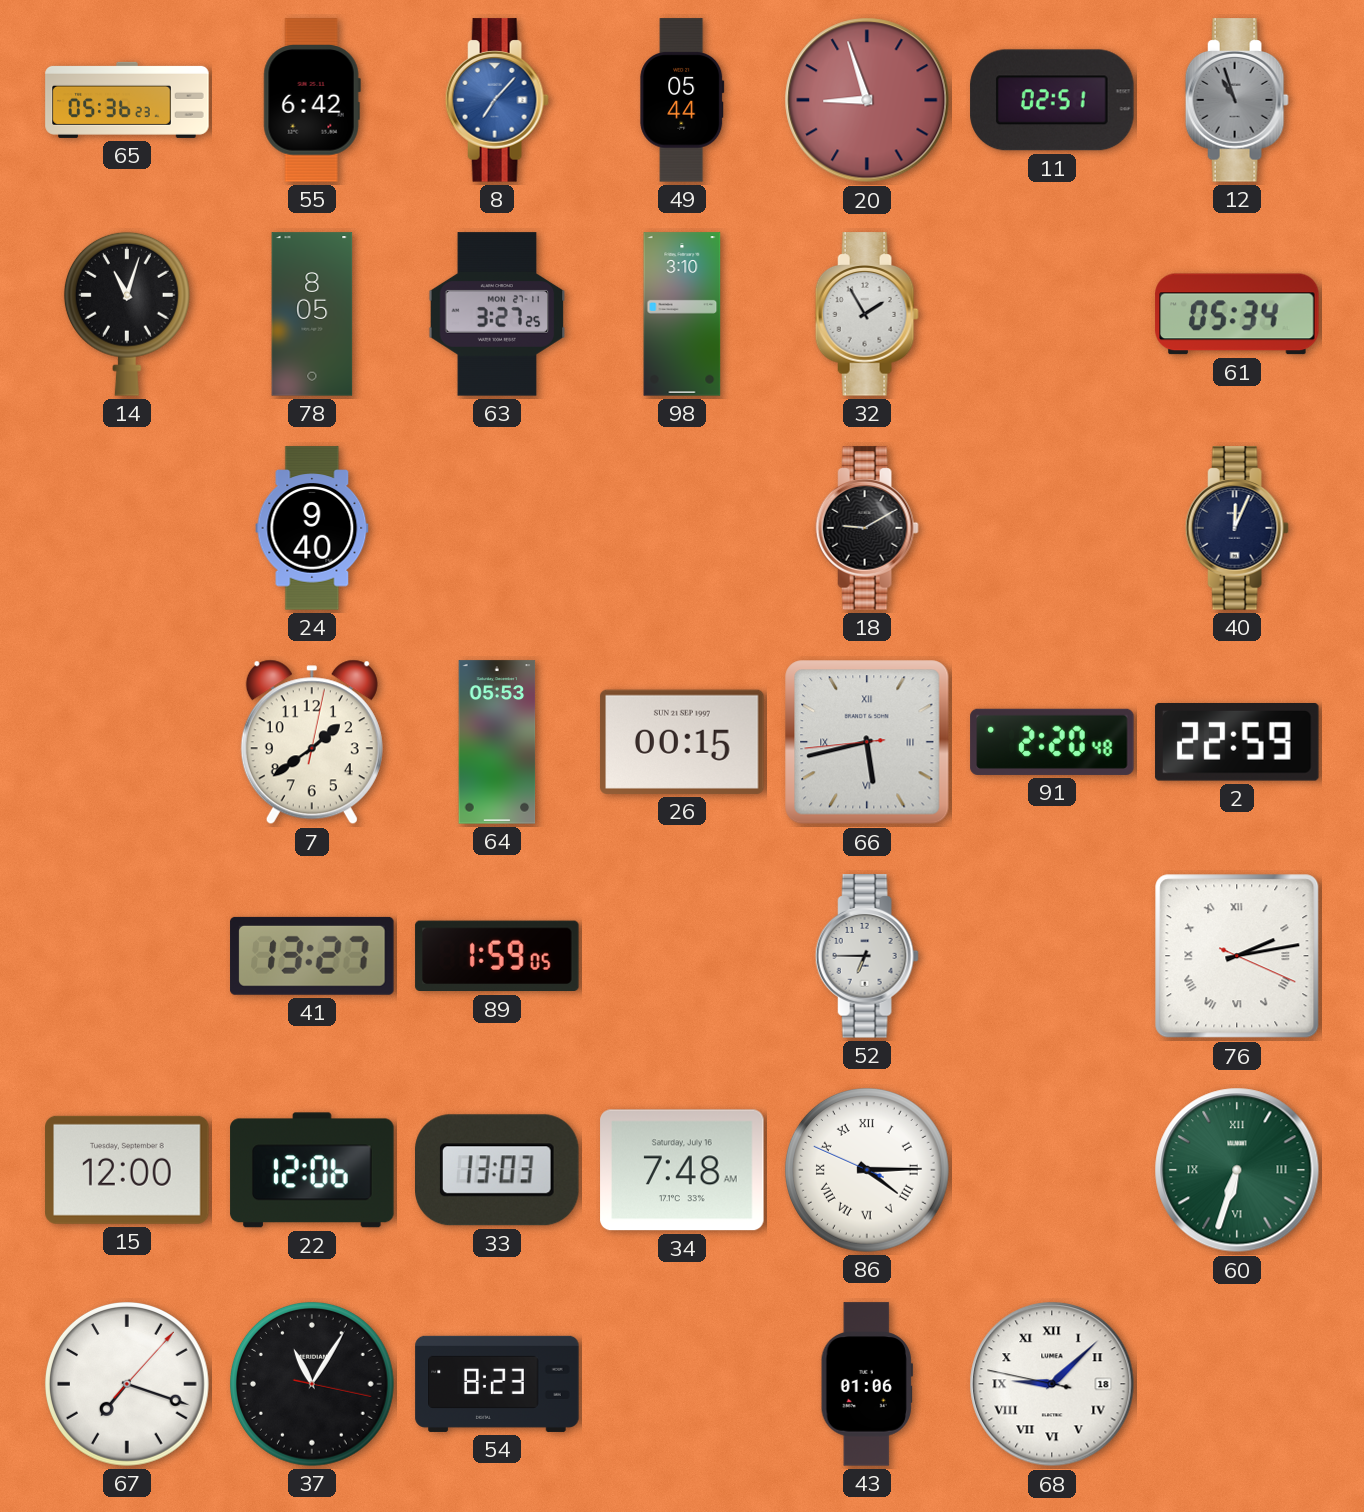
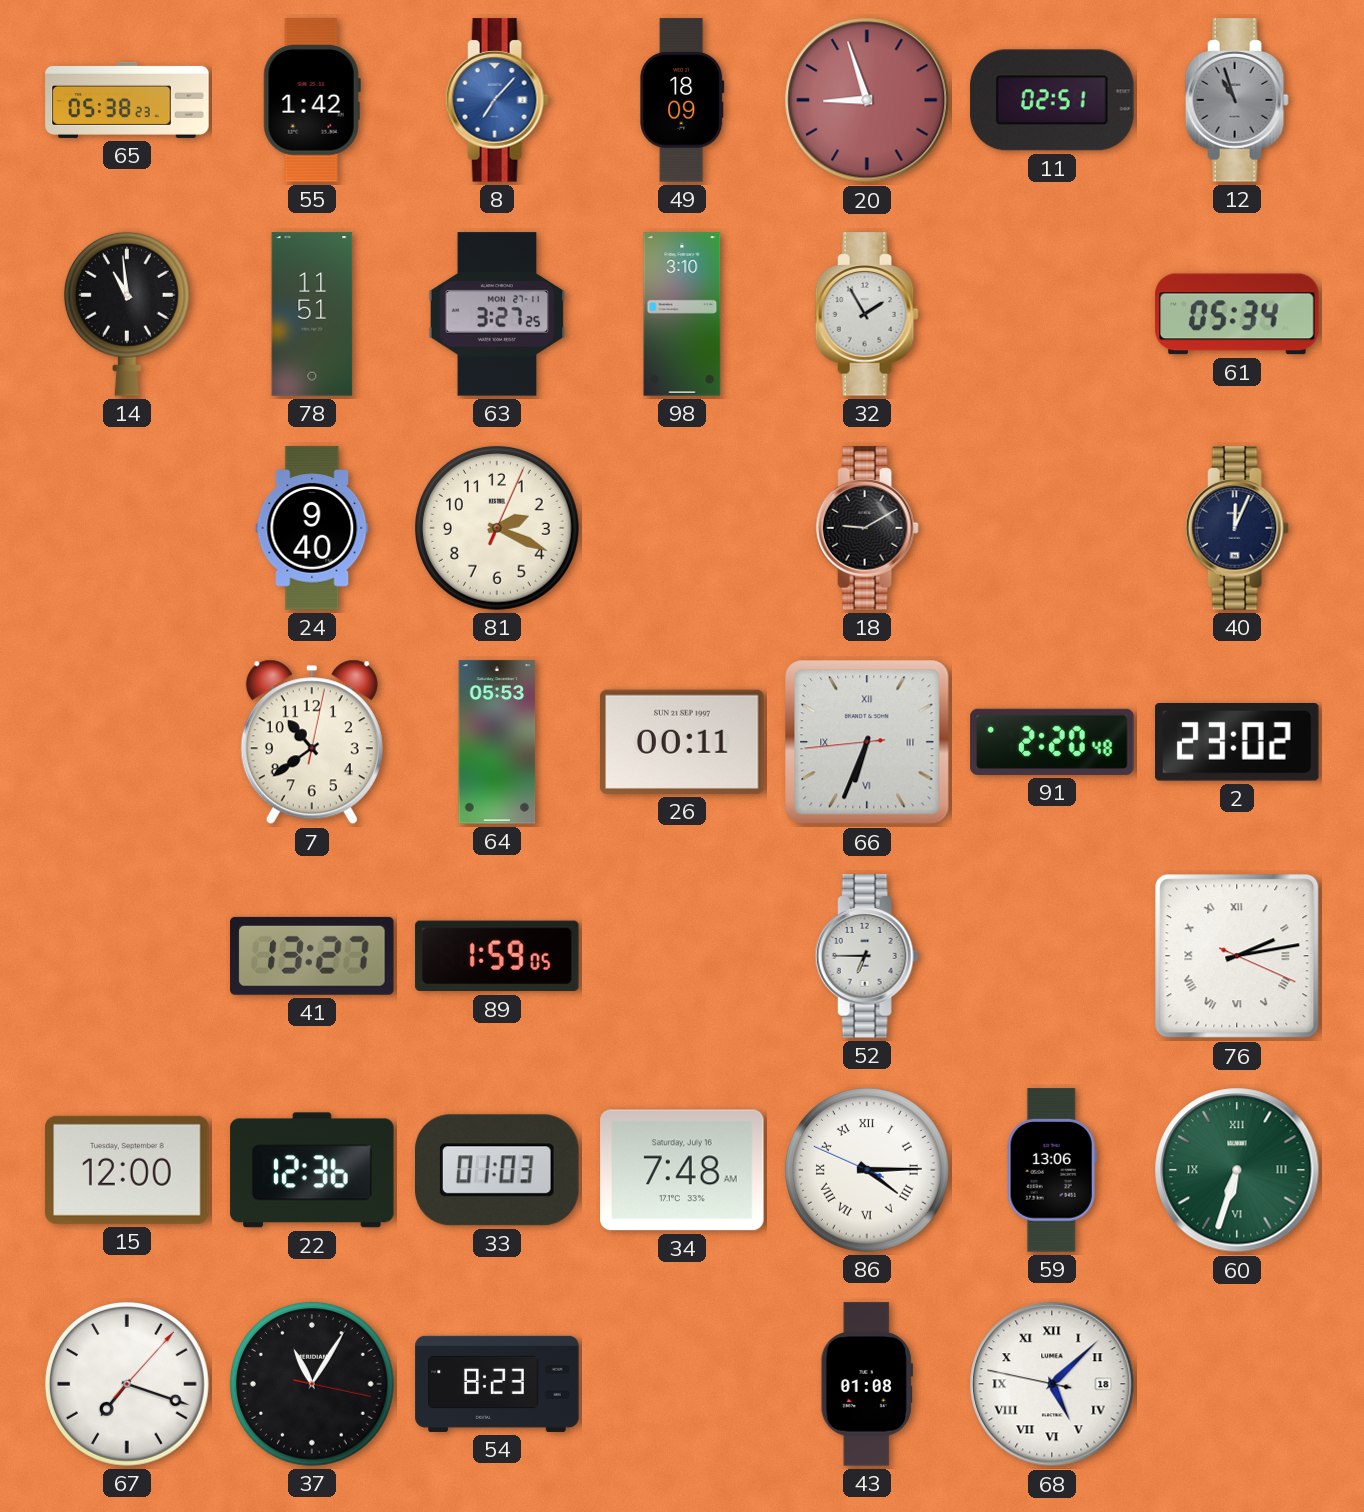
65: 05:36 -> 05:38 (127, 100)
55: 6:42 -> 1:42 (312, 100)
49: 05:44 -> 18:09 (682, 100)
14: 11:03 -> 10:59 (127, 314)
78: 8:05 -> 11:51 (312, 314)
81: none -> 2:19 (497, 528)
7: 1:39 -> 10:39 (312, 742)
26: 00:15 -> 00:11 (682, 742)
66: 5:42 -> 6:33 (867, 742)
2: 22:59 -> 23:02 (1237, 743)
22: 12:06 -> 12:36 (312, 1170)
33: 13:03 -> 01:03 (498, 1170)
59: none -> 13:06 (1052, 1170)
43: 01:06 -> 01:08 (867, 1384)
68: 9:07 -> 5:07 (1052, 1384)
